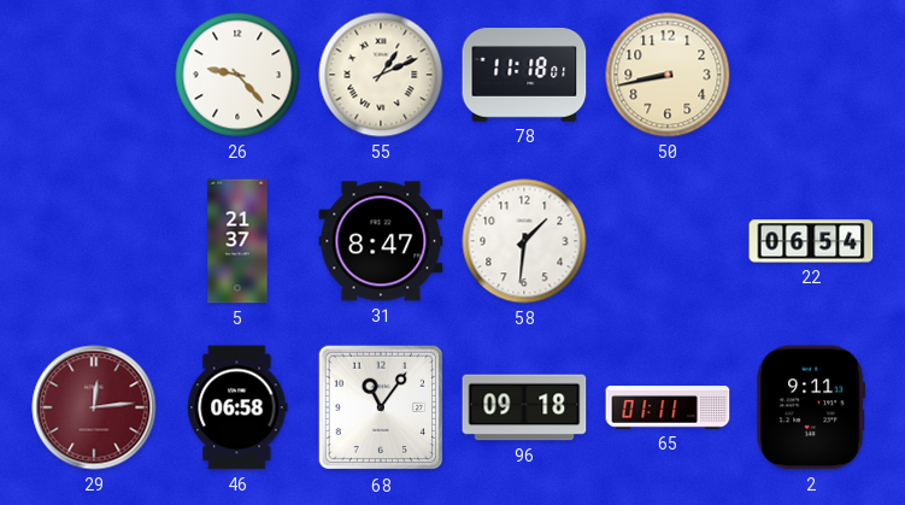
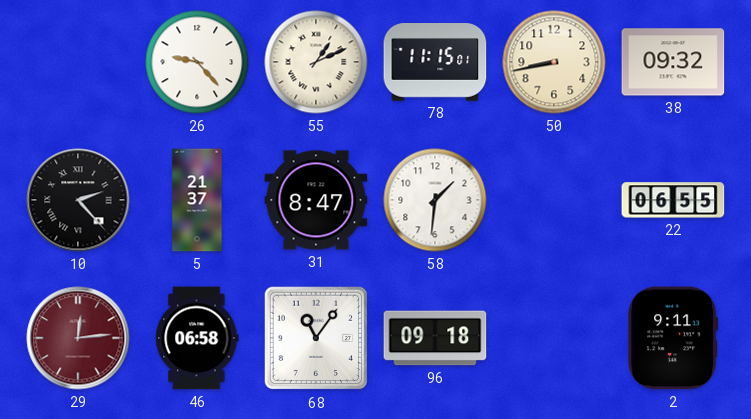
78: 11:18 -> 11:15 (435, 63)
38: none -> 09:32 (673, 62)
10: none -> 2:23 (78, 200)
22: 06:54 -> 06:55 (673, 200)
65: 01:11 -> none (668, 407)
